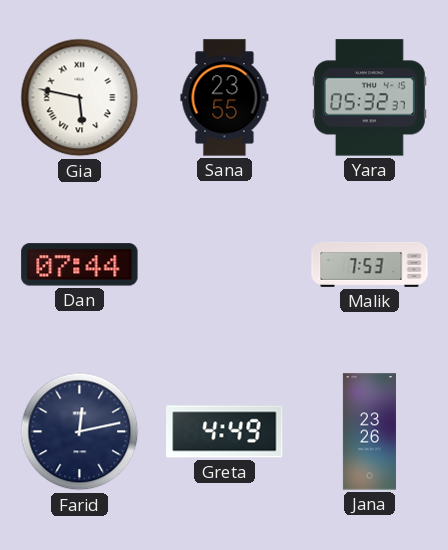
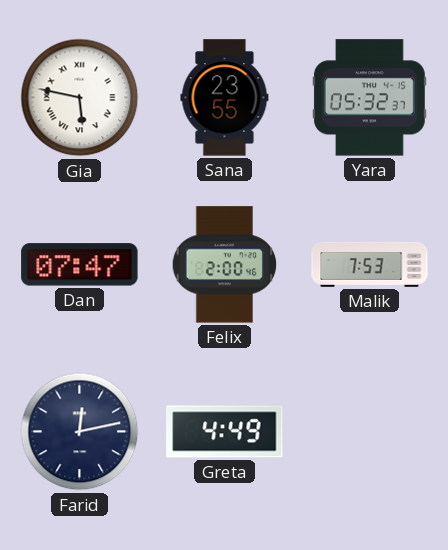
Dan: 07:44 -> 07:47 (80, 265)
Felix: none -> 2:00 (225, 265)
Jana: 23:26 -> none (369, 432)
